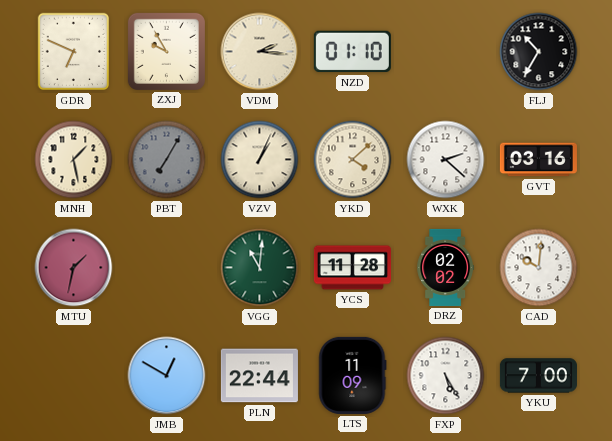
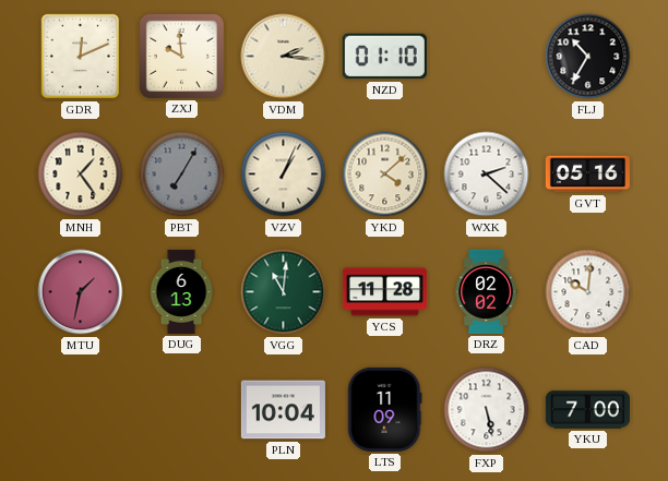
GDR: 6:49 -> 12:11 (81, 57)
ZXJ: 9:55 -> 9:59 (181, 56)
MNH: 1:28 -> 1:24 (81, 175)
GVT: 03:16 -> 05:16 (587, 175)
DUG: none -> 6:13 (181, 291)
JMB: 12:50 -> none (167, 376)
PLN: 22:44 -> 10:04 (283, 410)
FXP: 5:25 -> 5:28 (487, 410)
